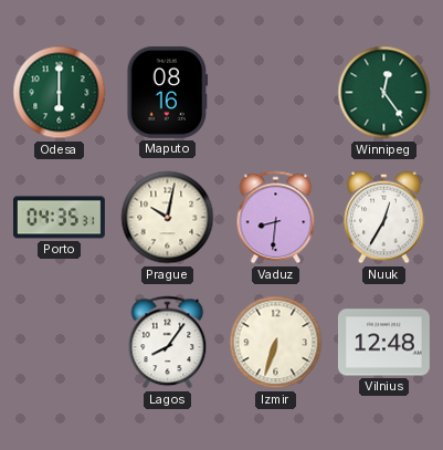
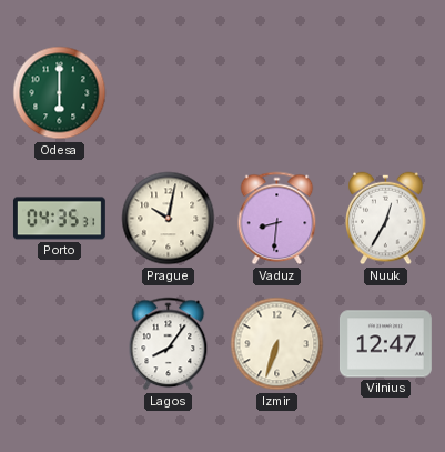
Maputo: 08:16 -> none (168, 92)
Winnipeg: 12:24 -> none (384, 93)
Vilnius: 12:48 -> 12:47 (385, 344)
